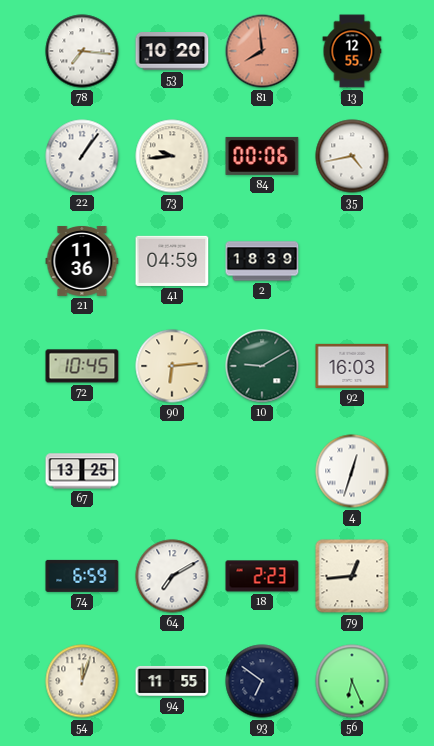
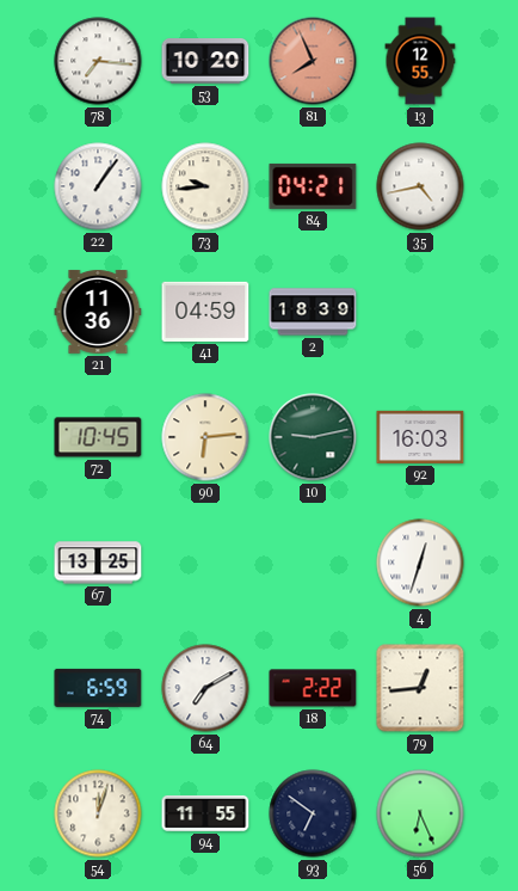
81: 7:59 -> 7:56 (313, 61)
84: 00:06 -> 04:21 (313, 186)
10: 9:10 -> 9:13 (313, 437)
18: 2:23 -> 2:22 (313, 688)
